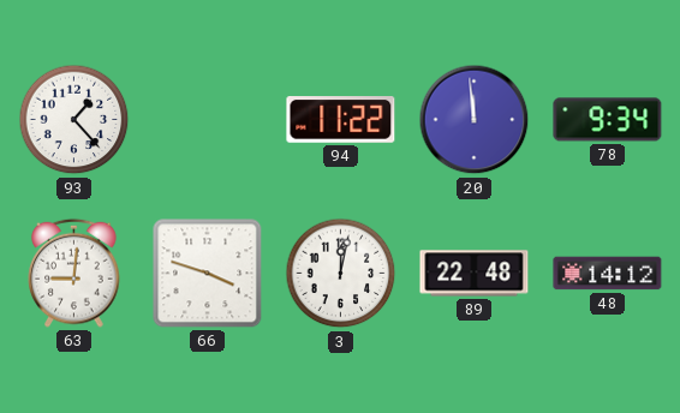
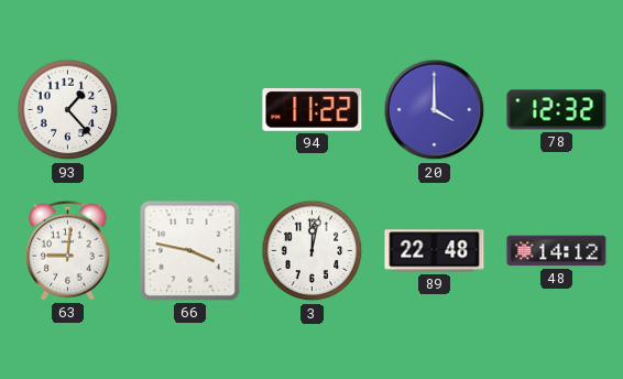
20: 11:59 -> 4:00 (435, 110)
78: 9:34 -> 12:32 (557, 110)
66: 3:48 -> 3:47 (190, 251)
